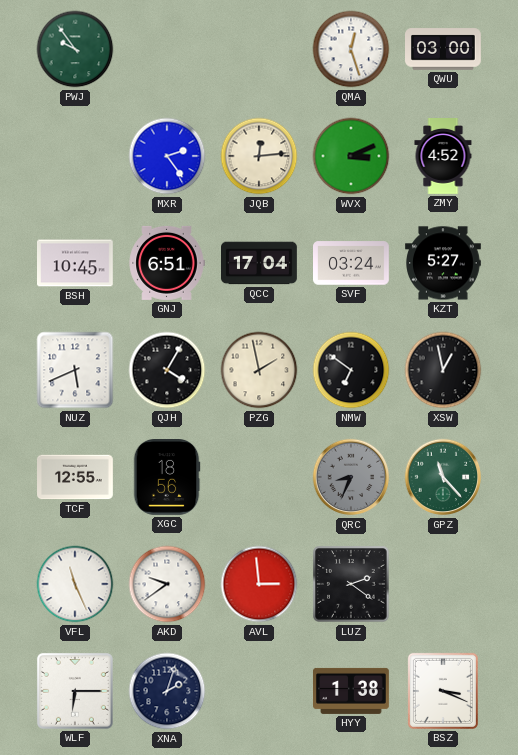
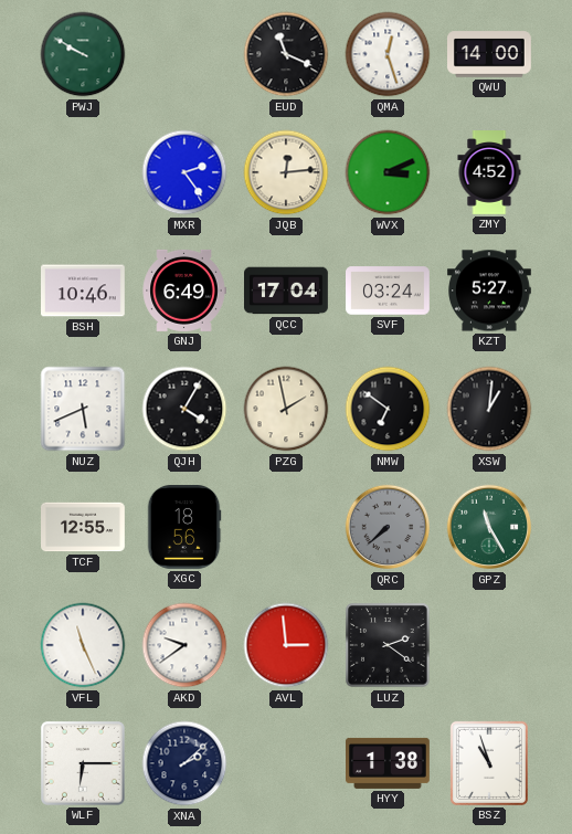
PWJ: 9:54 -> 9:50 (83, 54)
EUD: none -> 11:19 (286, 54)
QWU: 03:00 -> 14:00 (490, 54)
BSH: 10:45 -> 10:46 (84, 291)
GNJ: 6:51 -> 6:49 (184, 291)
XSW: 12:58 -> 1:01 (489, 409)
QRC: 8:34 -> 7:38 (388, 527)
GPZ: 11:23 -> 11:25 (489, 527)
XNA: 2:03 -> 2:08 (184, 763)
BSZ: 3:19 -> 10:57 (489, 763)
